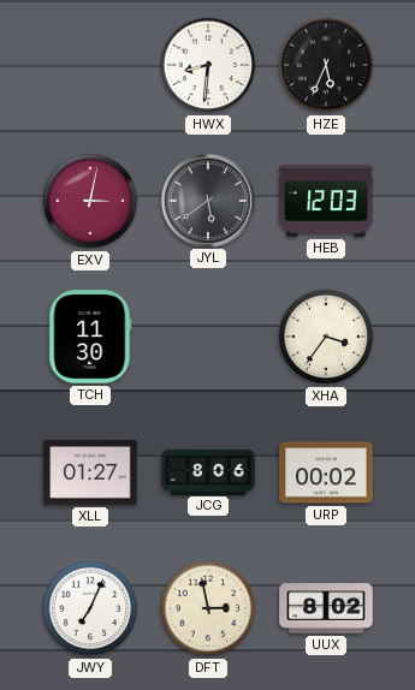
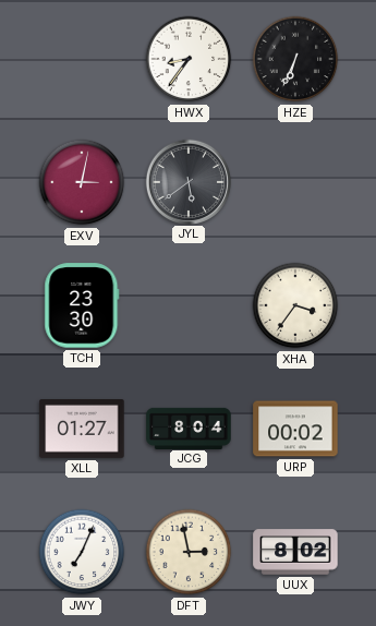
HWX: 8:31 -> 8:36 (189, 59)
HZE: 5:34 -> 6:34 (295, 59)
HEB: 12:03 -> none (326, 201)
TCH: 11:30 -> 23:30 (82, 305)
JCG: 8:06 -> 8:04 (189, 428)
